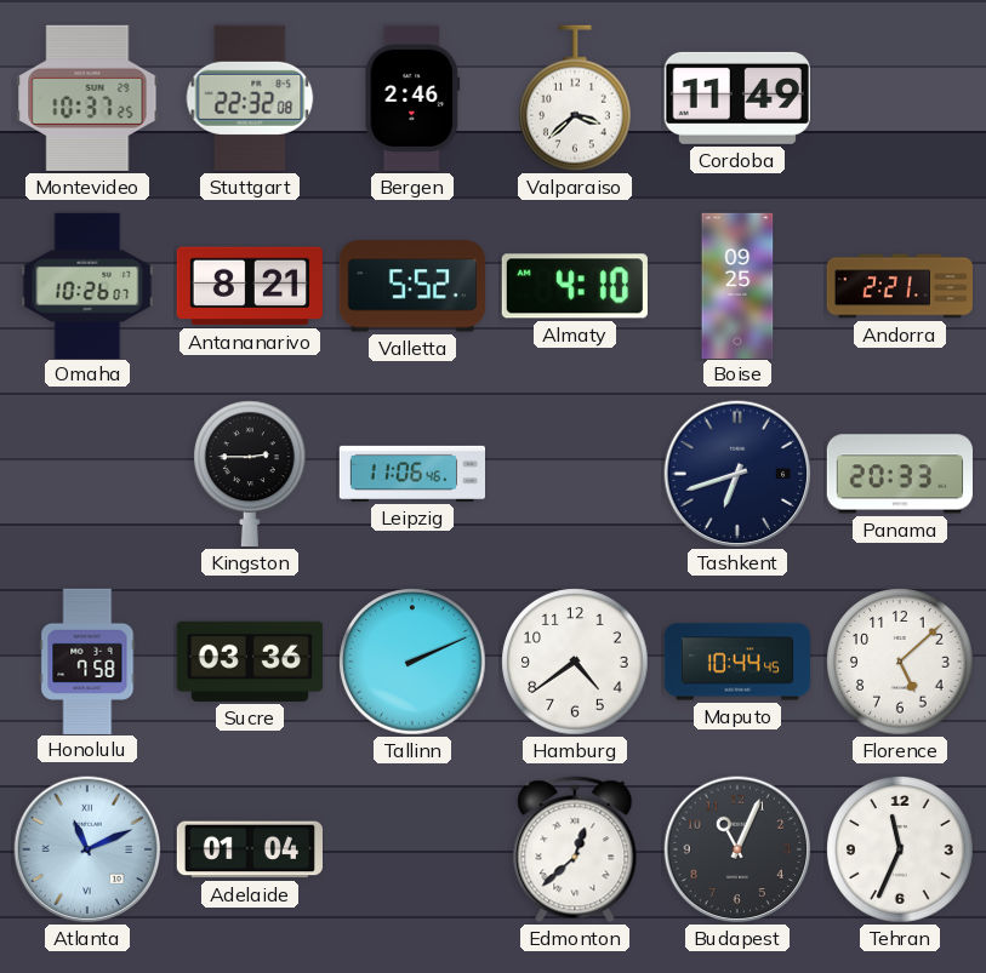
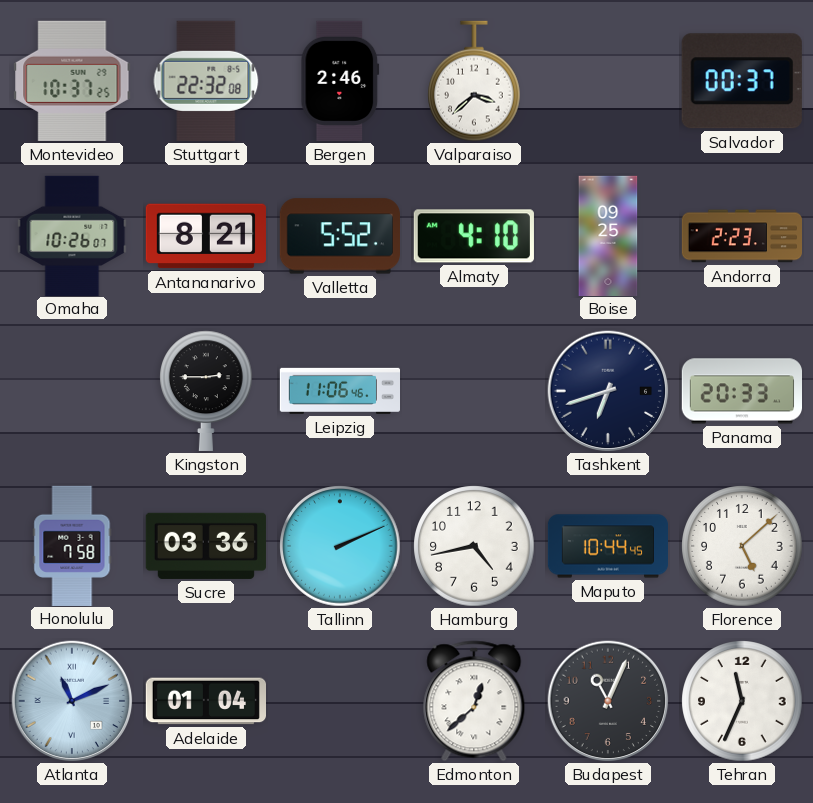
Cordoba: 11:49 -> none (737, 98)
Salvador: none -> 00:37 (742, 81)
Andorra: 2:21 -> 2:23 (741, 236)
Hamburg: 4:39 -> 4:43 (474, 546)
